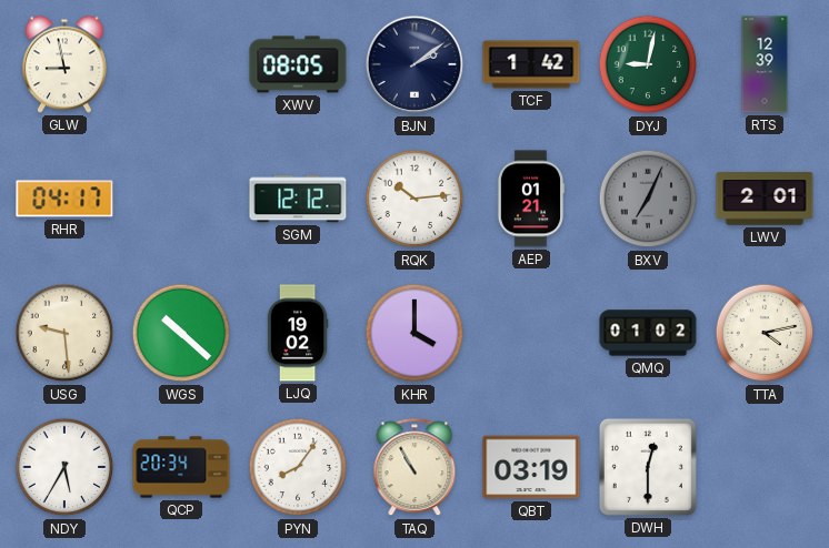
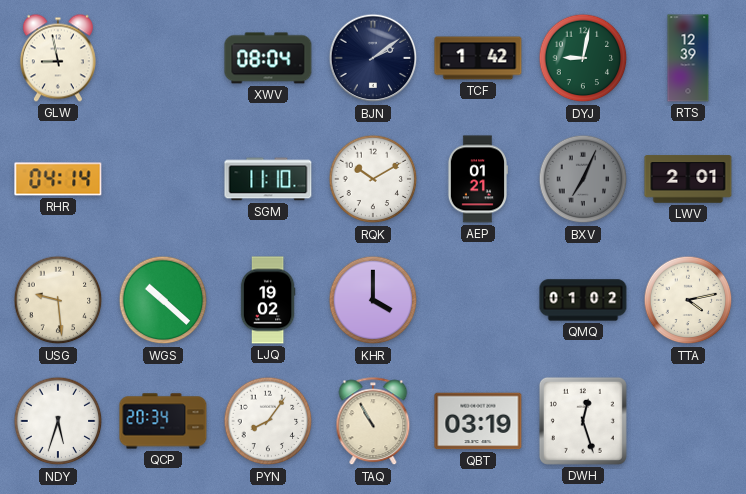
XWV: 08:05 -> 08:04 (268, 58)
RHR: 04:17 -> 04:14 (58, 179)
SGM: 12:12 -> 11:10 (268, 179)
RQK: 10:14 -> 10:10 (373, 179)
NDY: 5:35 -> 5:33 (58, 421)
DWH: 12:30 -> 12:27 (583, 421)
